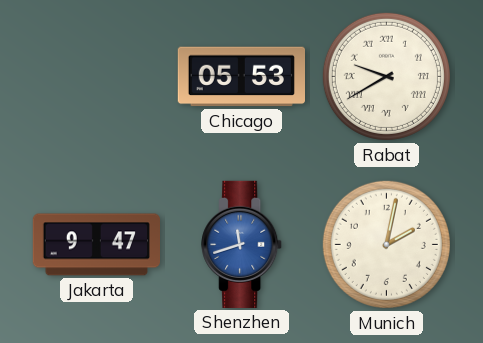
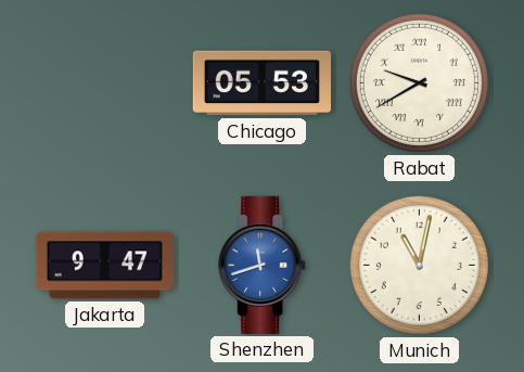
Munich: 2:02 -> 11:02 (419, 265)
